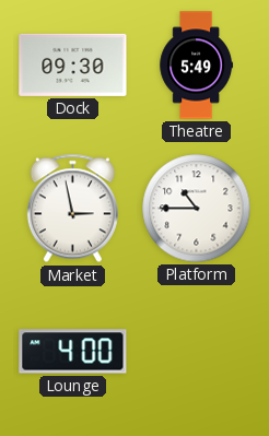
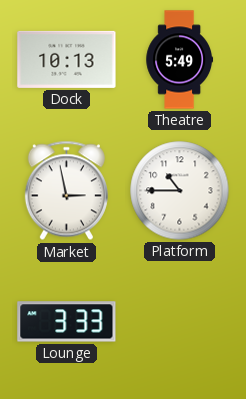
Dock: 09:30 -> 10:13 (67, 59)
Lounge: 4:00 -> 3:33 (67, 322)
